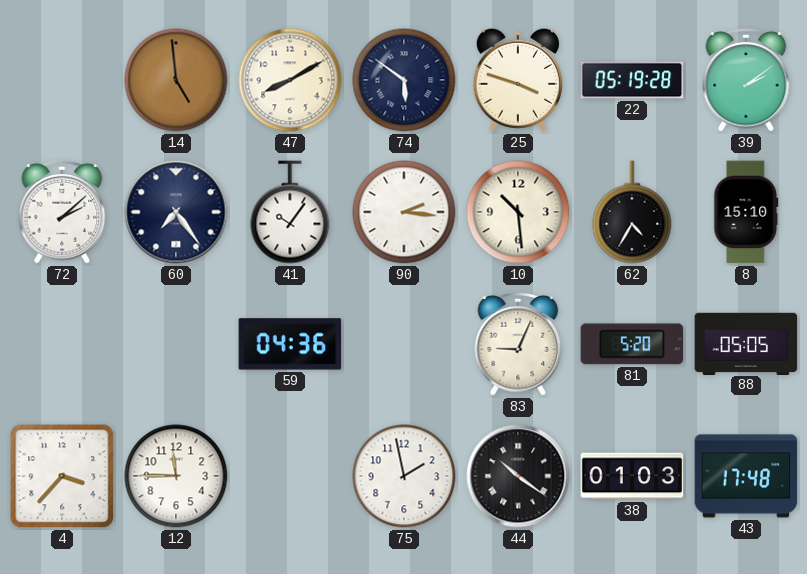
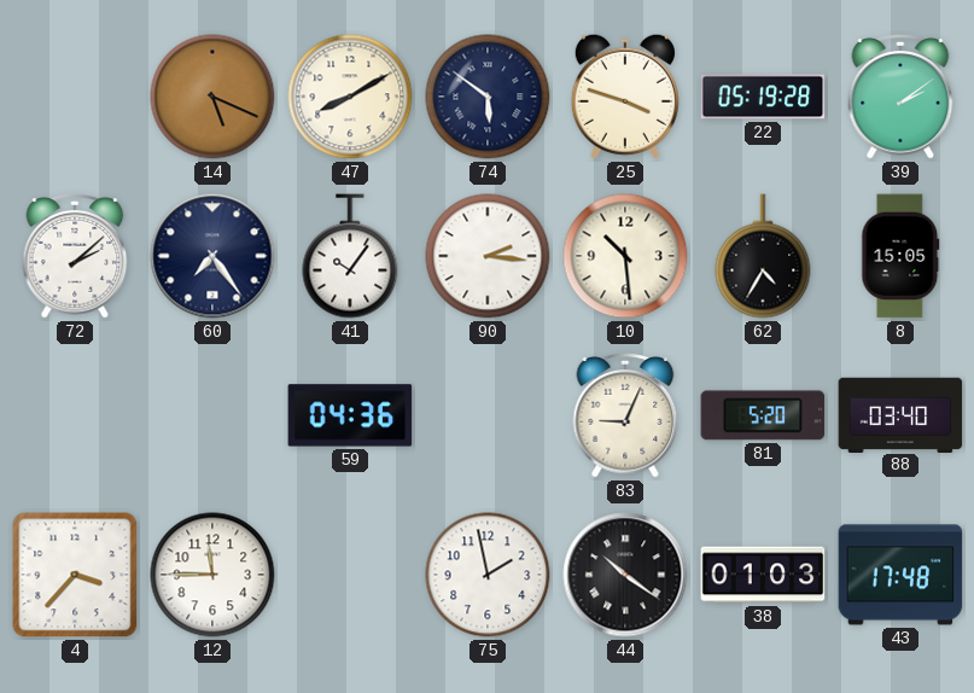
14: 4:59 -> 5:19 (212, 97)
8: 15:10 -> 15:05 (900, 256)
88: 05:05 -> 03:40 (900, 414)
